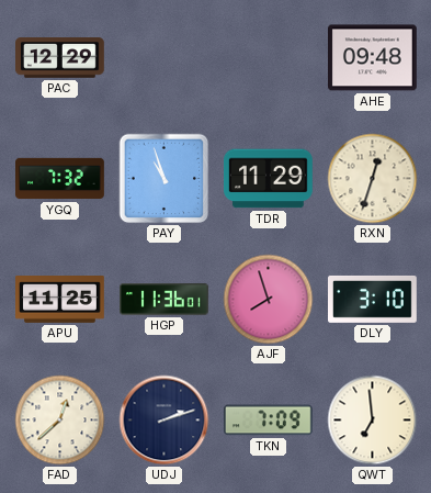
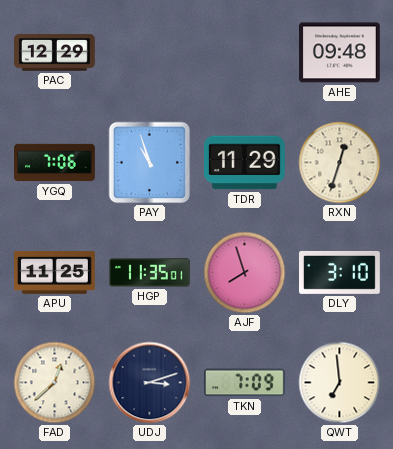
YGQ: 7:32 -> 7:06 (55, 163)
HGP: 11:36 -> 11:35 (150, 273)
UDJ: 2:12 -> 3:12 (150, 383)
